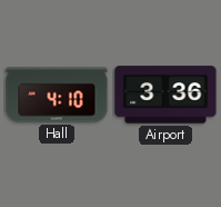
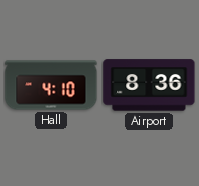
Airport: 3:36 -> 8:36 (149, 85)
